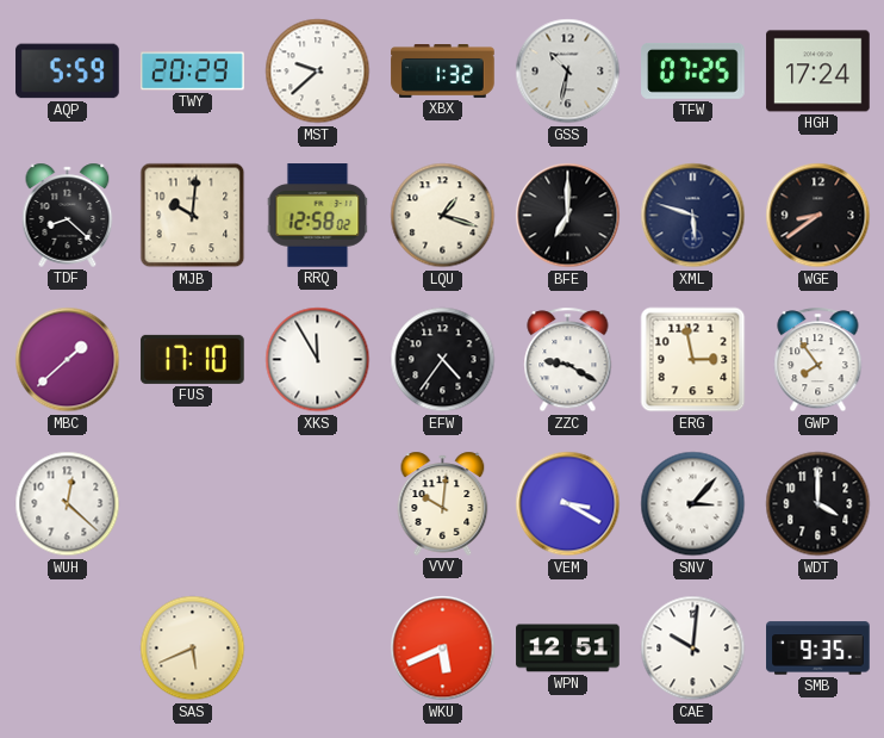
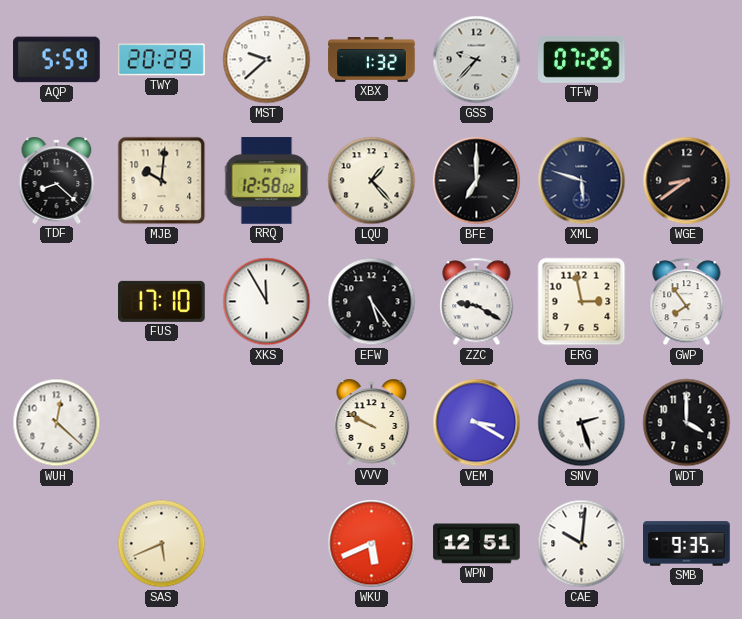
GSS: 10:32 -> 9:37 (477, 60)
HGH: 17:24 -> none (818, 72)
LQU: 1:18 -> 1:23 (372, 181)
MBC: 1:38 -> none (68, 360)
EFW: 4:36 -> 5:24 (372, 302)
VVV: 10:01 -> 9:50 (372, 422)
SNV: 3:07 -> 2:27 (582, 423)
